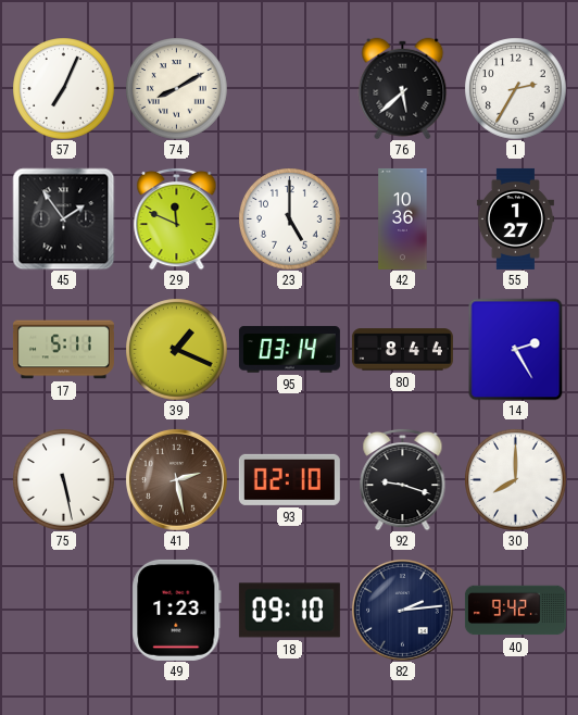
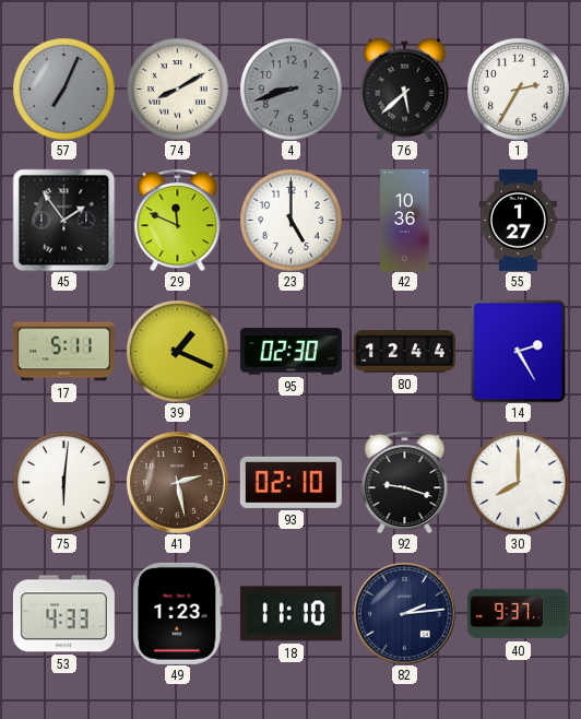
57 dial: white -> grey (63, 89)
4: none -> 8:42 (290, 89)
95: 03:14 -> 02:30 (290, 352)
80: 8:44 -> 12:44 (404, 352)
75: 5:28 -> 6:01 (63, 482)
53: none -> 4:33 (63, 614)
18: 09:10 -> 11:10 (290, 614)
40: 9:42 -> 9:37 (518, 614)
